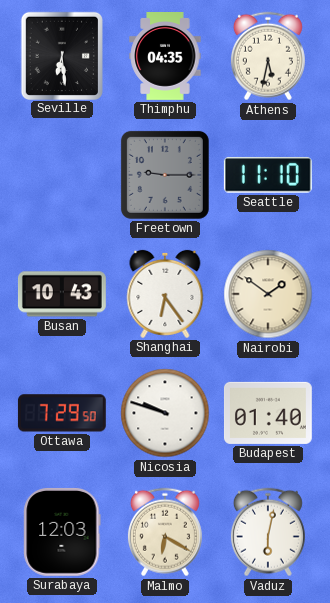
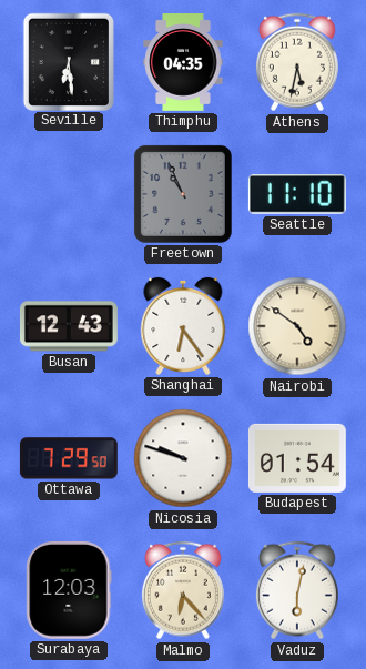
Freetown: 9:15 -> 10:56 (183, 194)
Busan: 10:43 -> 12:43 (69, 326)
Nairobi: 1:51 -> 4:51 (297, 326)
Budapest: 01:40 -> 01:54 (297, 458)
Malmo: 6:20 -> 6:23 (183, 590)
